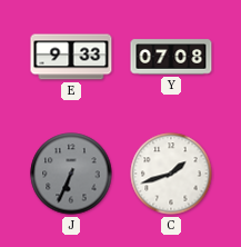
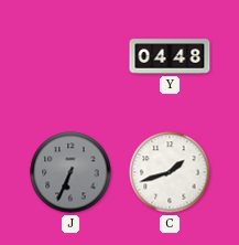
E: 9:33 -> none (71, 57)
Y: 07:08 -> 04:48 (170, 56)
